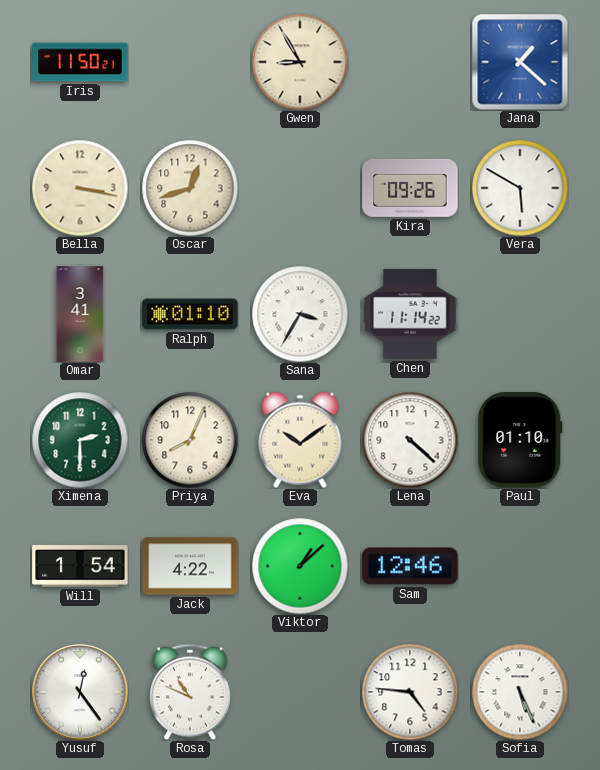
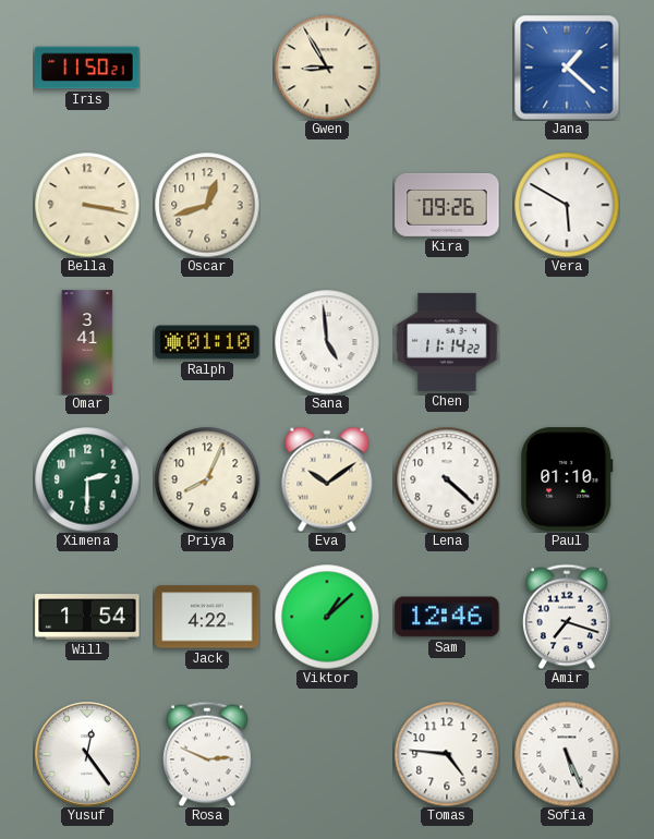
Sana: 3:35 -> 4:59 (327, 342)
Amir: none -> 7:18 (568, 617)
Rosa: 10:49 -> 2:49 (208, 754)
